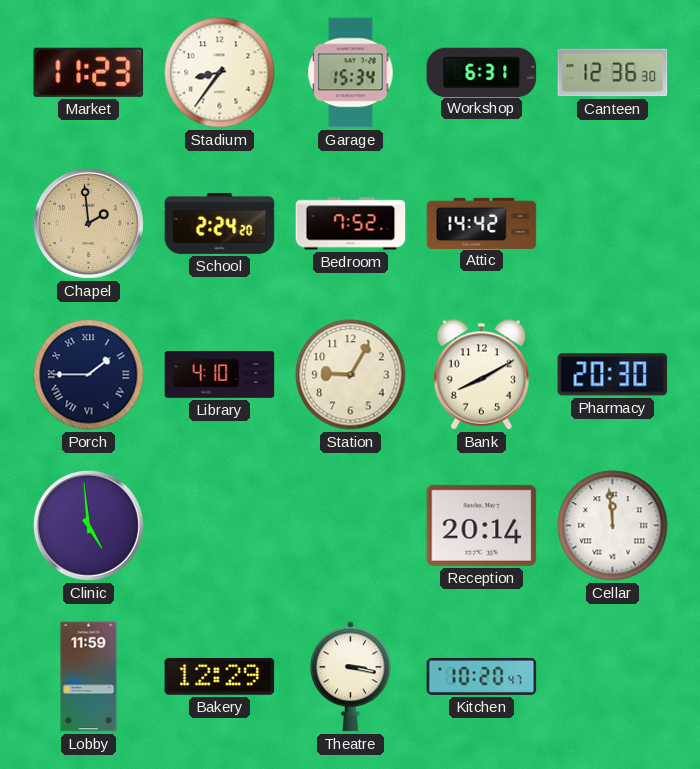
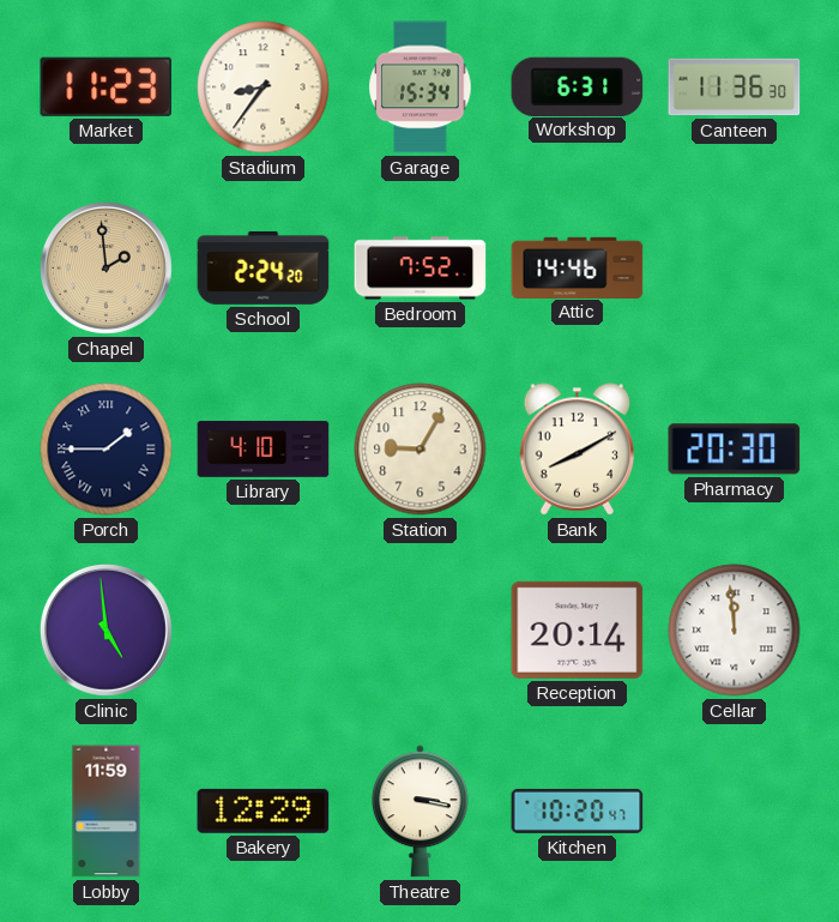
Canteen: 12:36 -> 11:36 (735, 88)
Attic: 14:42 -> 14:46 (578, 267)
